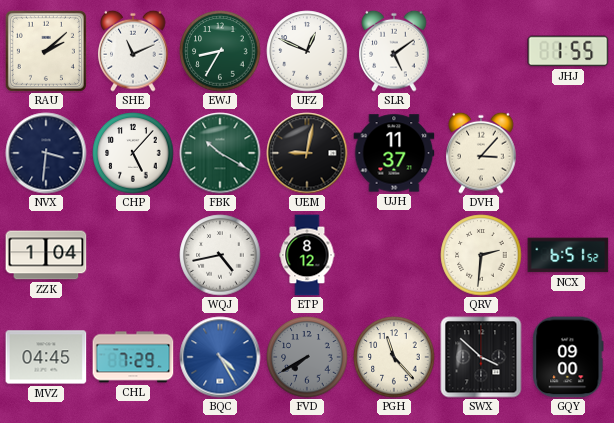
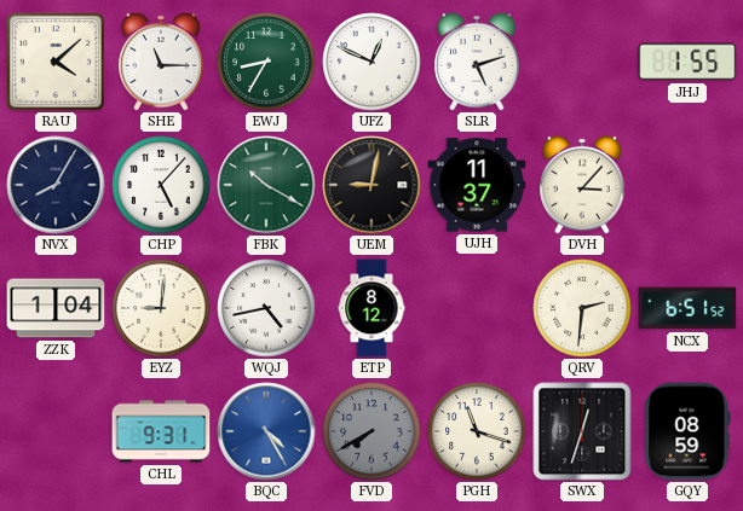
RAU: 2:08 -> 4:08 (56, 62)
SHE: 11:11 -> 11:15 (161, 62)
SLR: 5:09 -> 5:12 (477, 62)
NVX: 3:31 -> 8:05 (56, 185)
EYZ: none -> 9:01 (161, 308)
MVZ: 04:45 -> none (46, 357)
CHL: 7:29 -> 9:31 (161, 431)
PGH: 11:23 -> 11:18 (477, 431)
SWX: 3:52 -> 12:33 (582, 431)
GQY: 09:00 -> 08:59 (687, 431)
